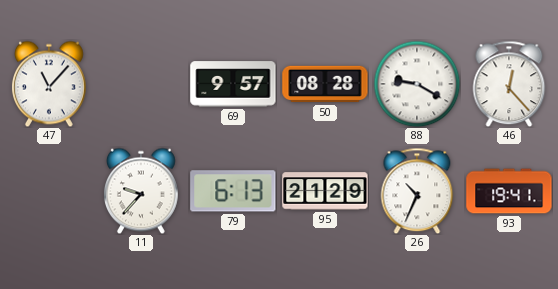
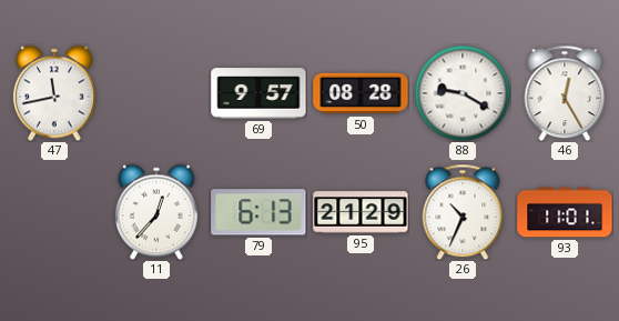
47: 11:07 -> 11:43 (54, 93)
46: 12:23 -> 12:25 (565, 93)
11: 9:37 -> 12:37 (156, 212)
93: 19:41 -> 11:01 (565, 212)
